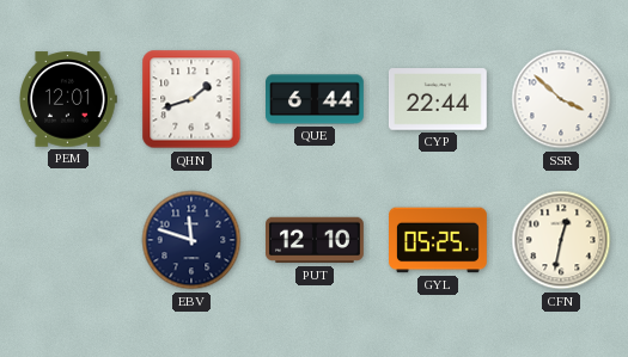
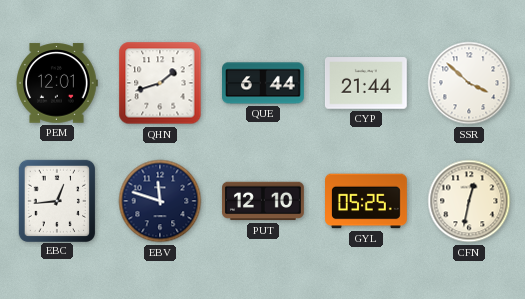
CYP: 22:44 -> 21:44 (366, 83)
EBC: none -> 12:44 (56, 200)
